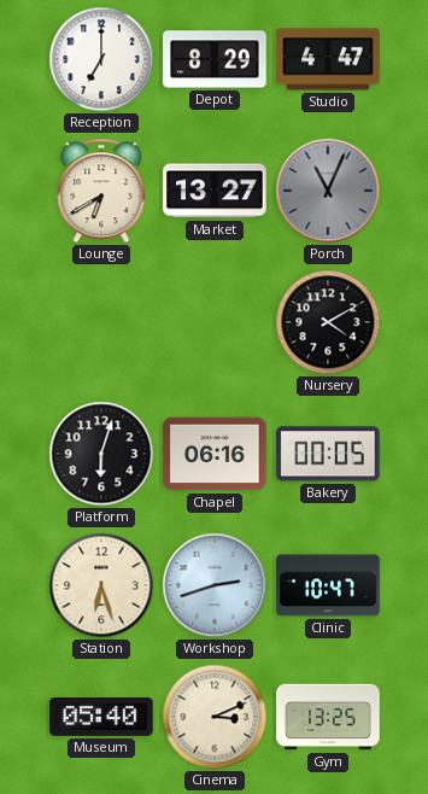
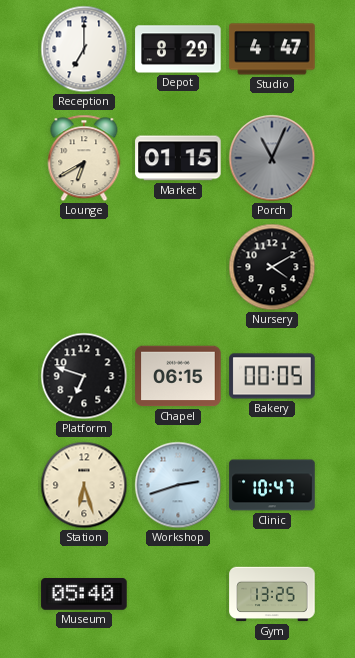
Market: 13:27 -> 01:15 (178, 158)
Platform: 6:03 -> 6:48 (84, 376)
Chapel: 06:16 -> 06:15 (178, 376)
Cinema: 3:11 -> none (215, 717)
